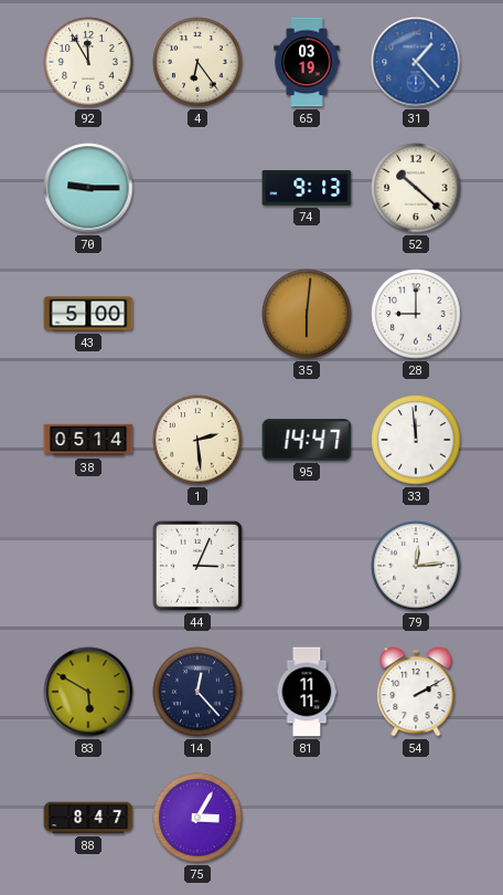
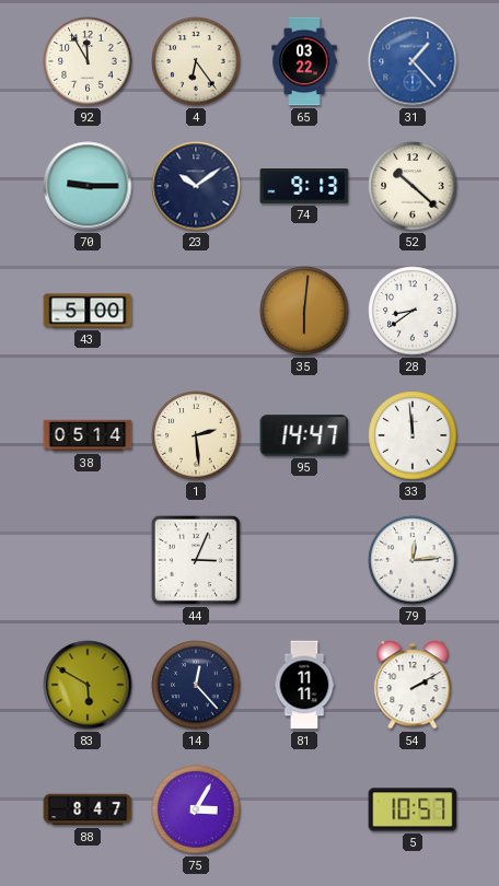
65: 03:19 -> 03:22 (304, 61)
23: none -> 10:09 (196, 186)
28: 9:00 -> 8:39 (413, 311)
5: none -> 10:57 (413, 809)
